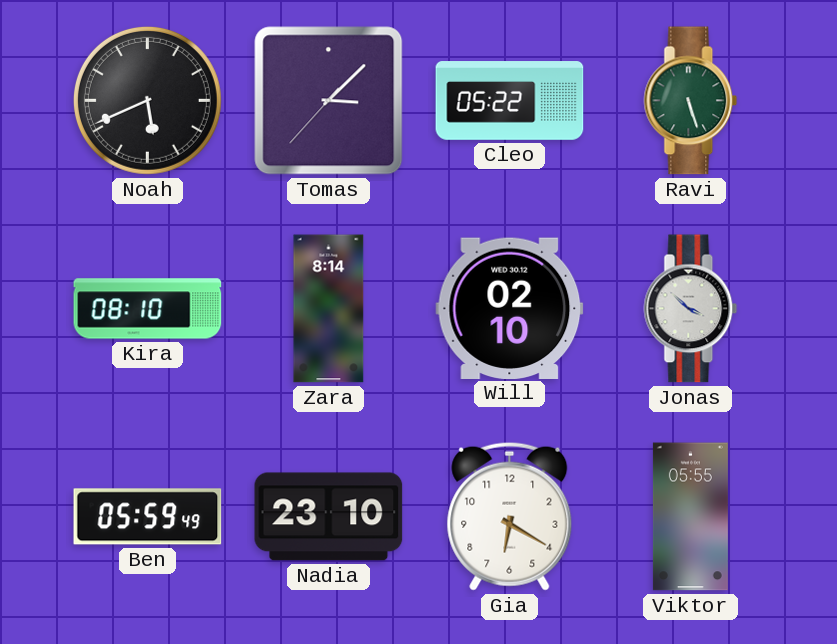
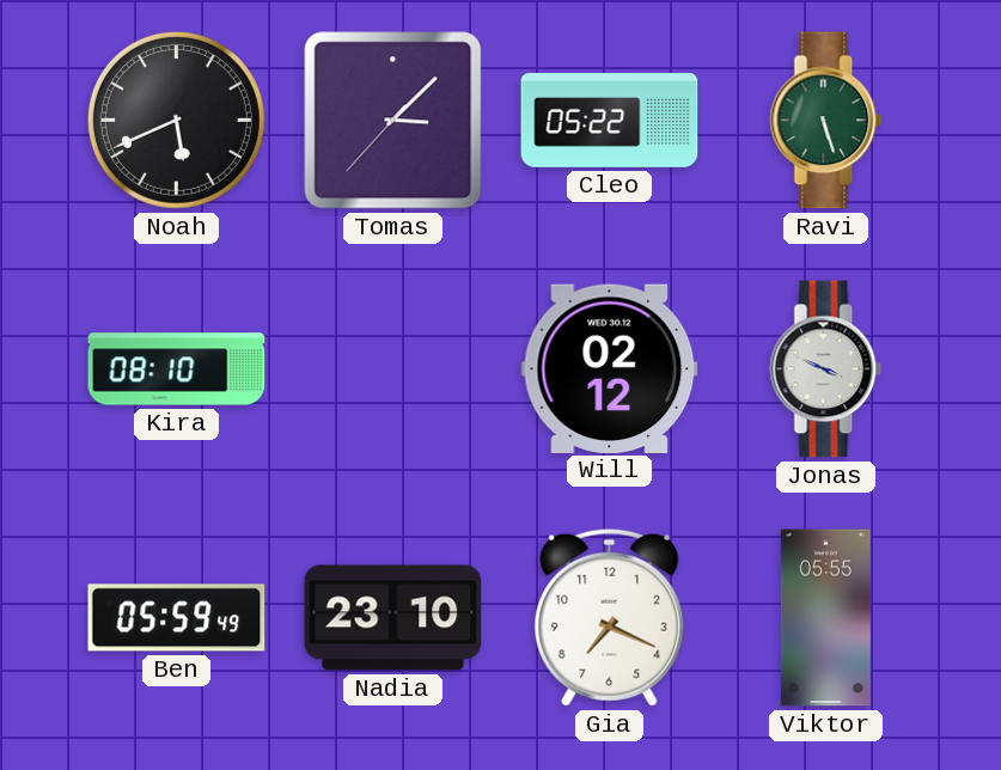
Zara: 8:14 -> none (329, 309)
Will: 02:10 -> 02:12 (610, 368)
Jonas: 3:52 -> 3:49 (826, 369)
Gia: 6:20 -> 7:19 (610, 617)
